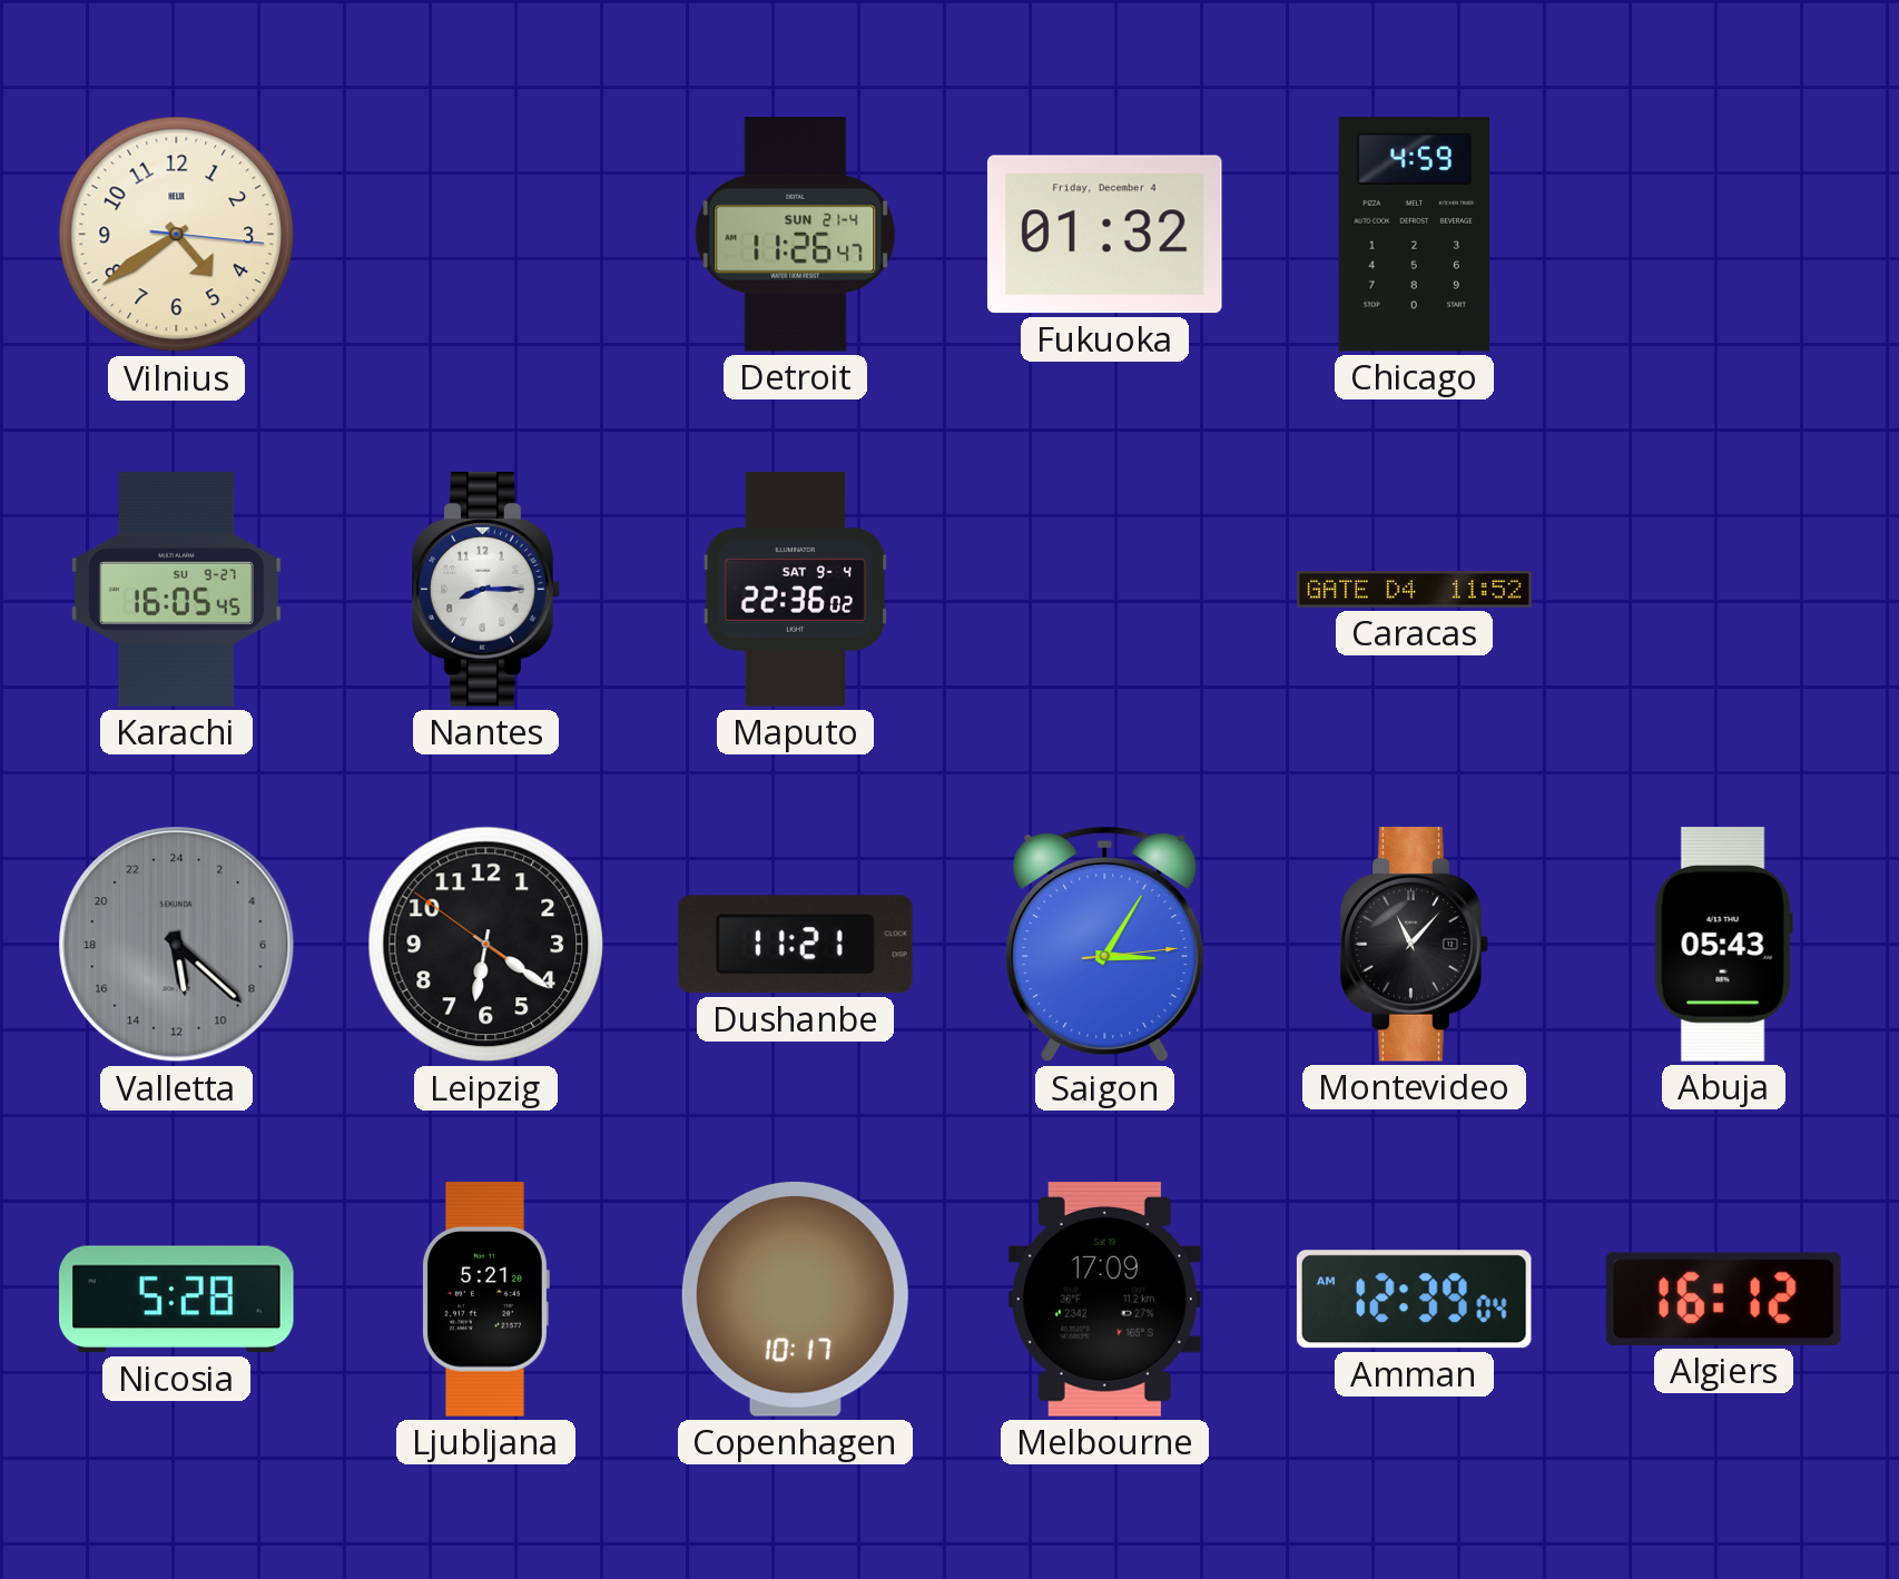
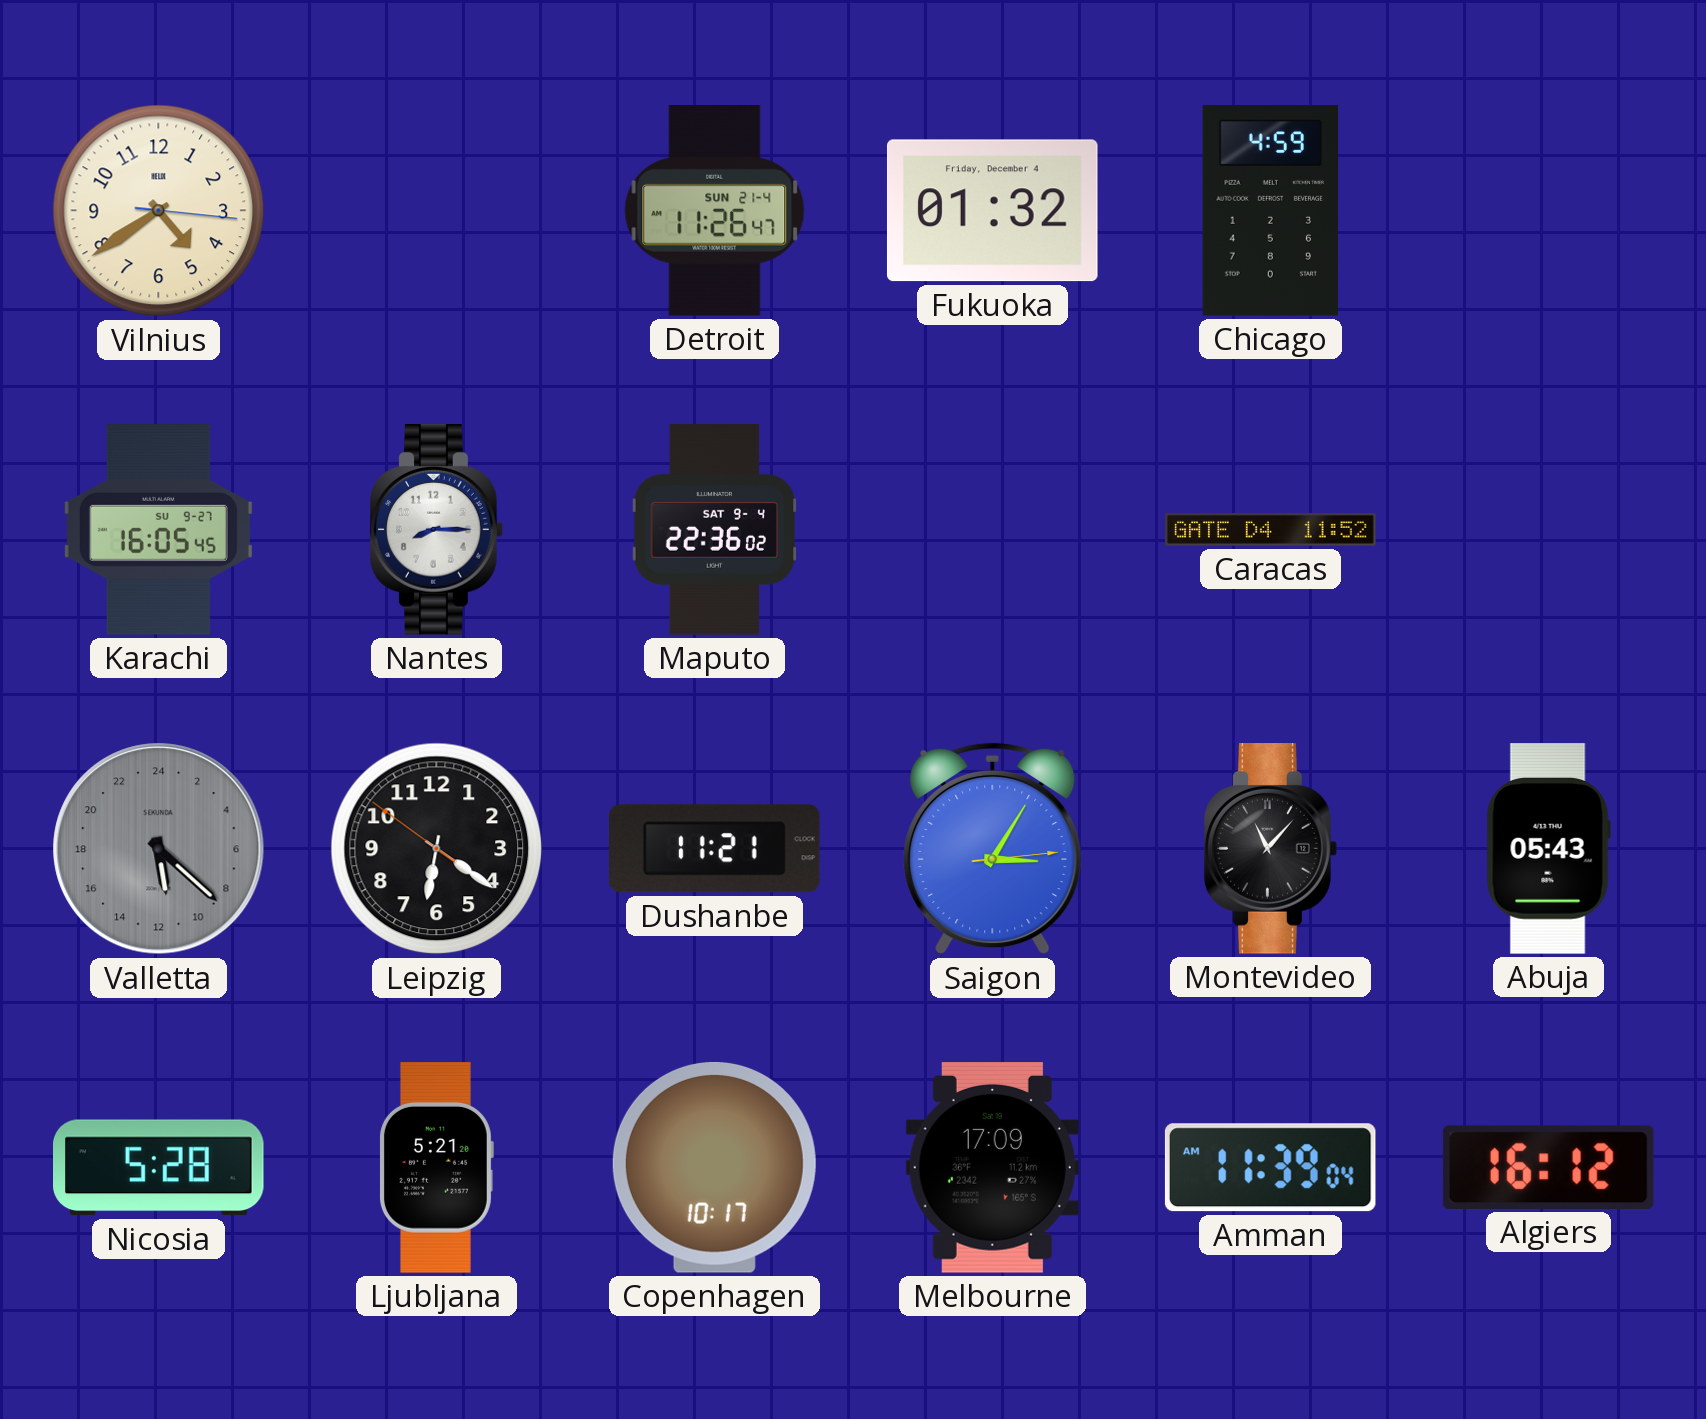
Amman: 12:39 -> 11:39 (1270, 1168)
